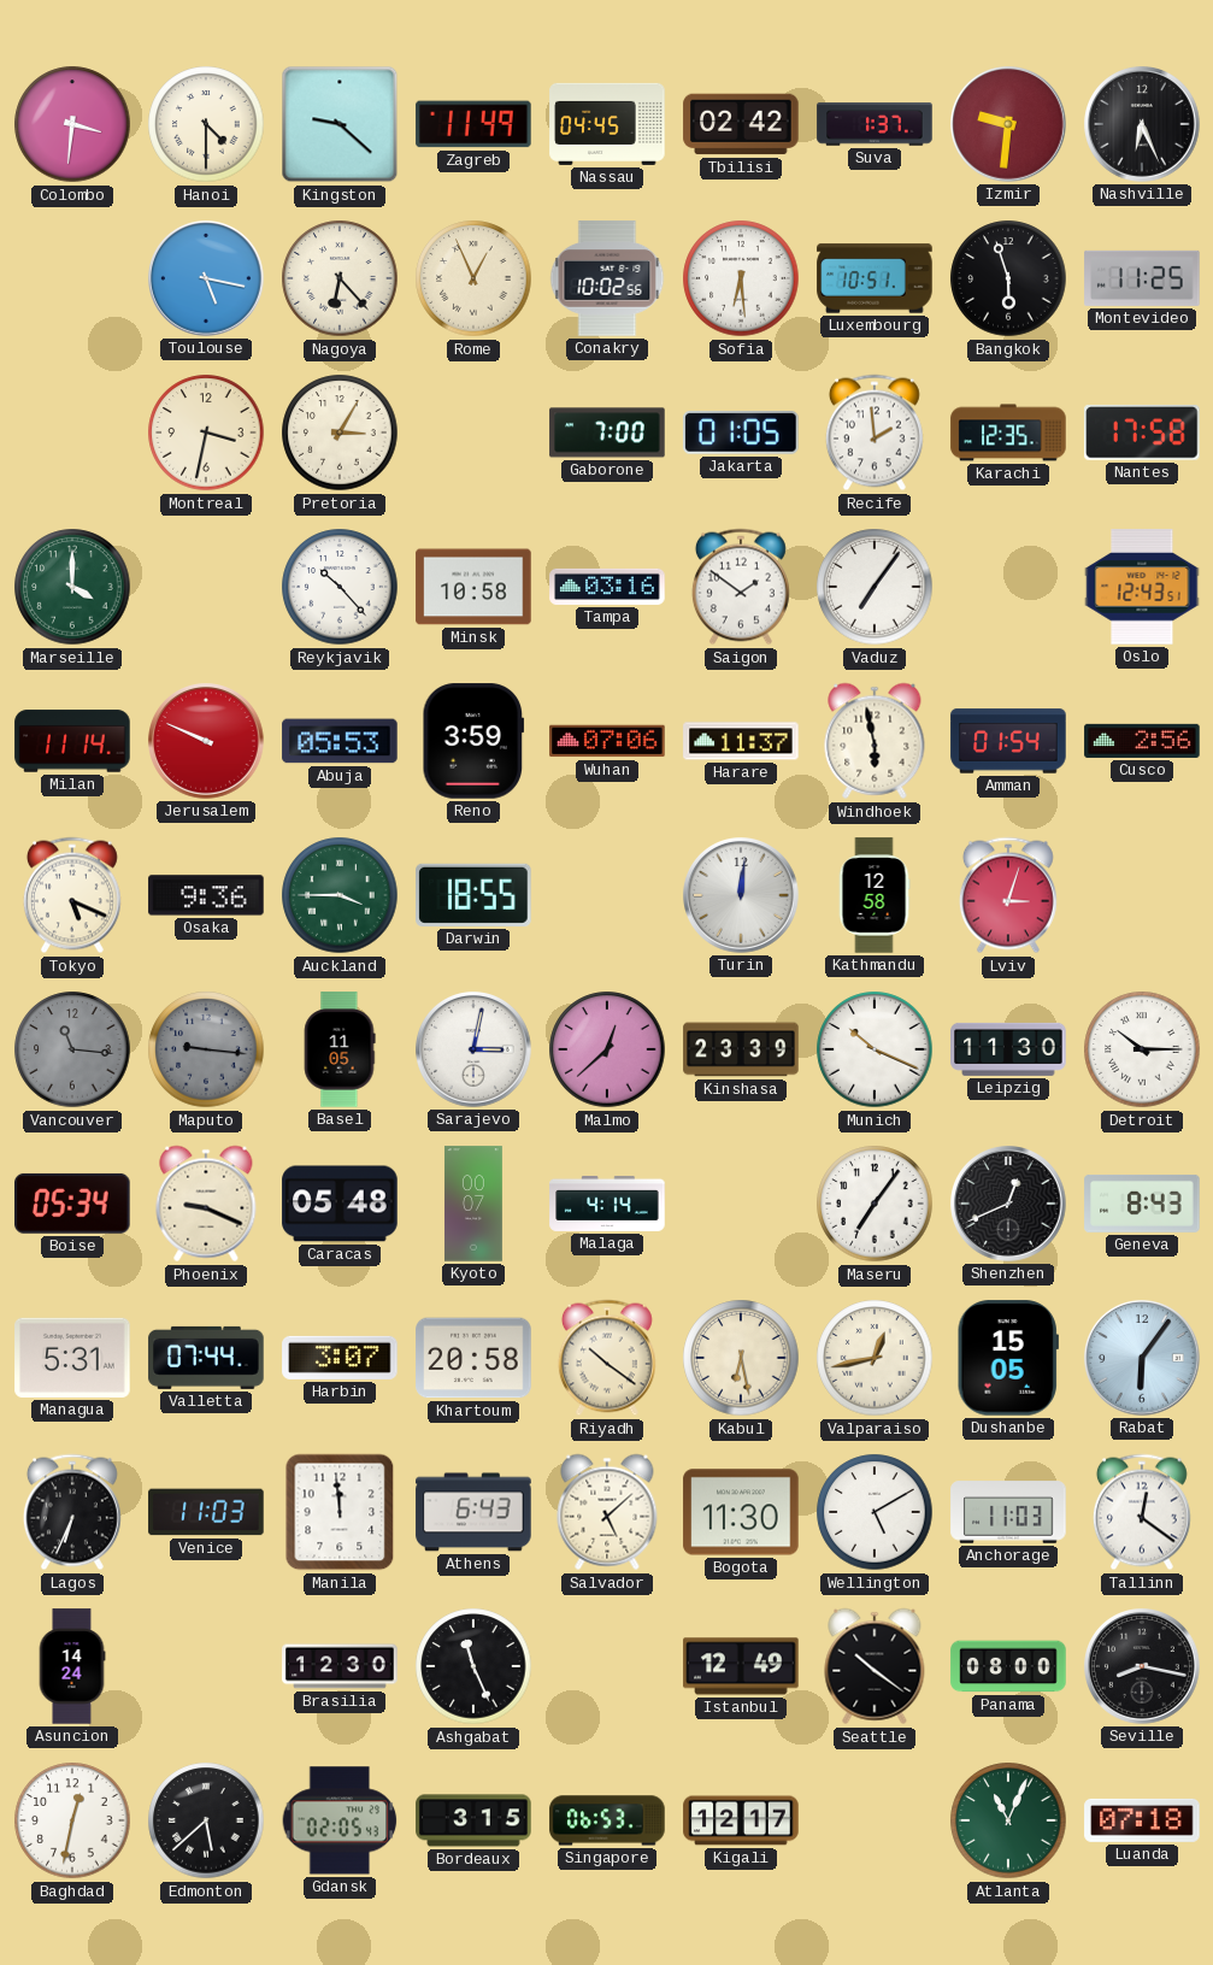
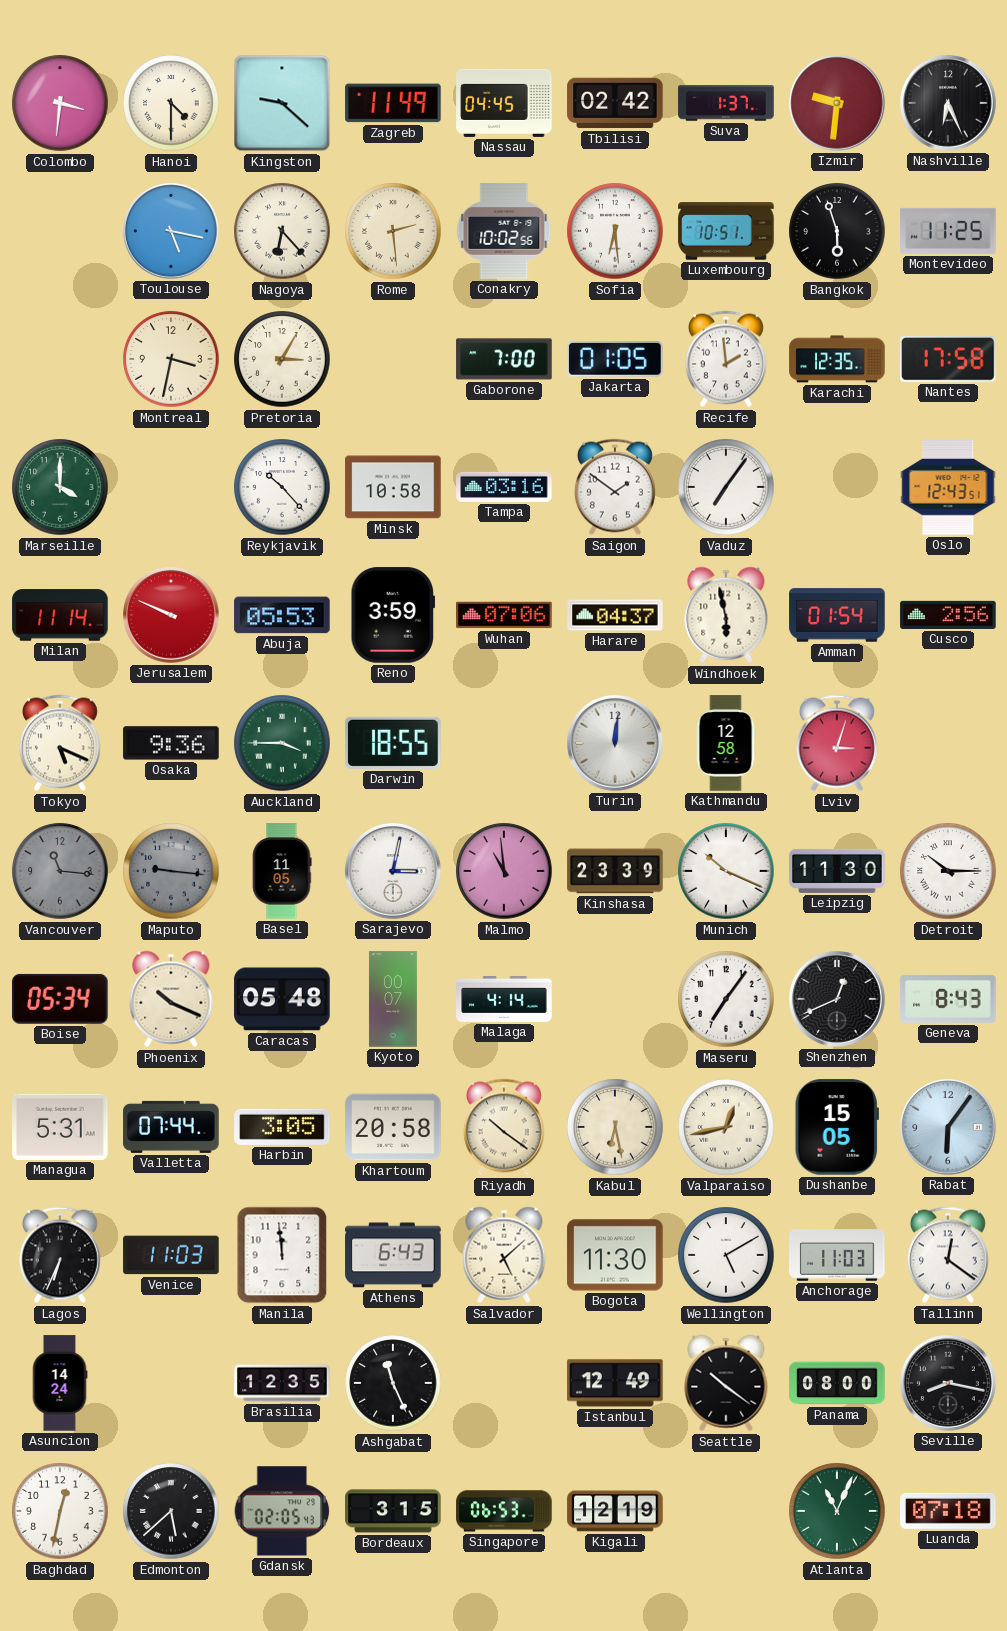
Rome: 12:56 -> 2:29 (393, 231)
Harare: 11:37 -> 04:37 (615, 615)
Malmo: 12:38 -> 10:59 (504, 871)
Phoenix: 9:19 -> 10:19 (171, 999)
Harbin: 3:07 -> 3:05 (282, 1127)
Brasilia: 12:30 -> 12:35 (282, 1383)
Kigali: 12:17 -> 12:19 (615, 1511)
